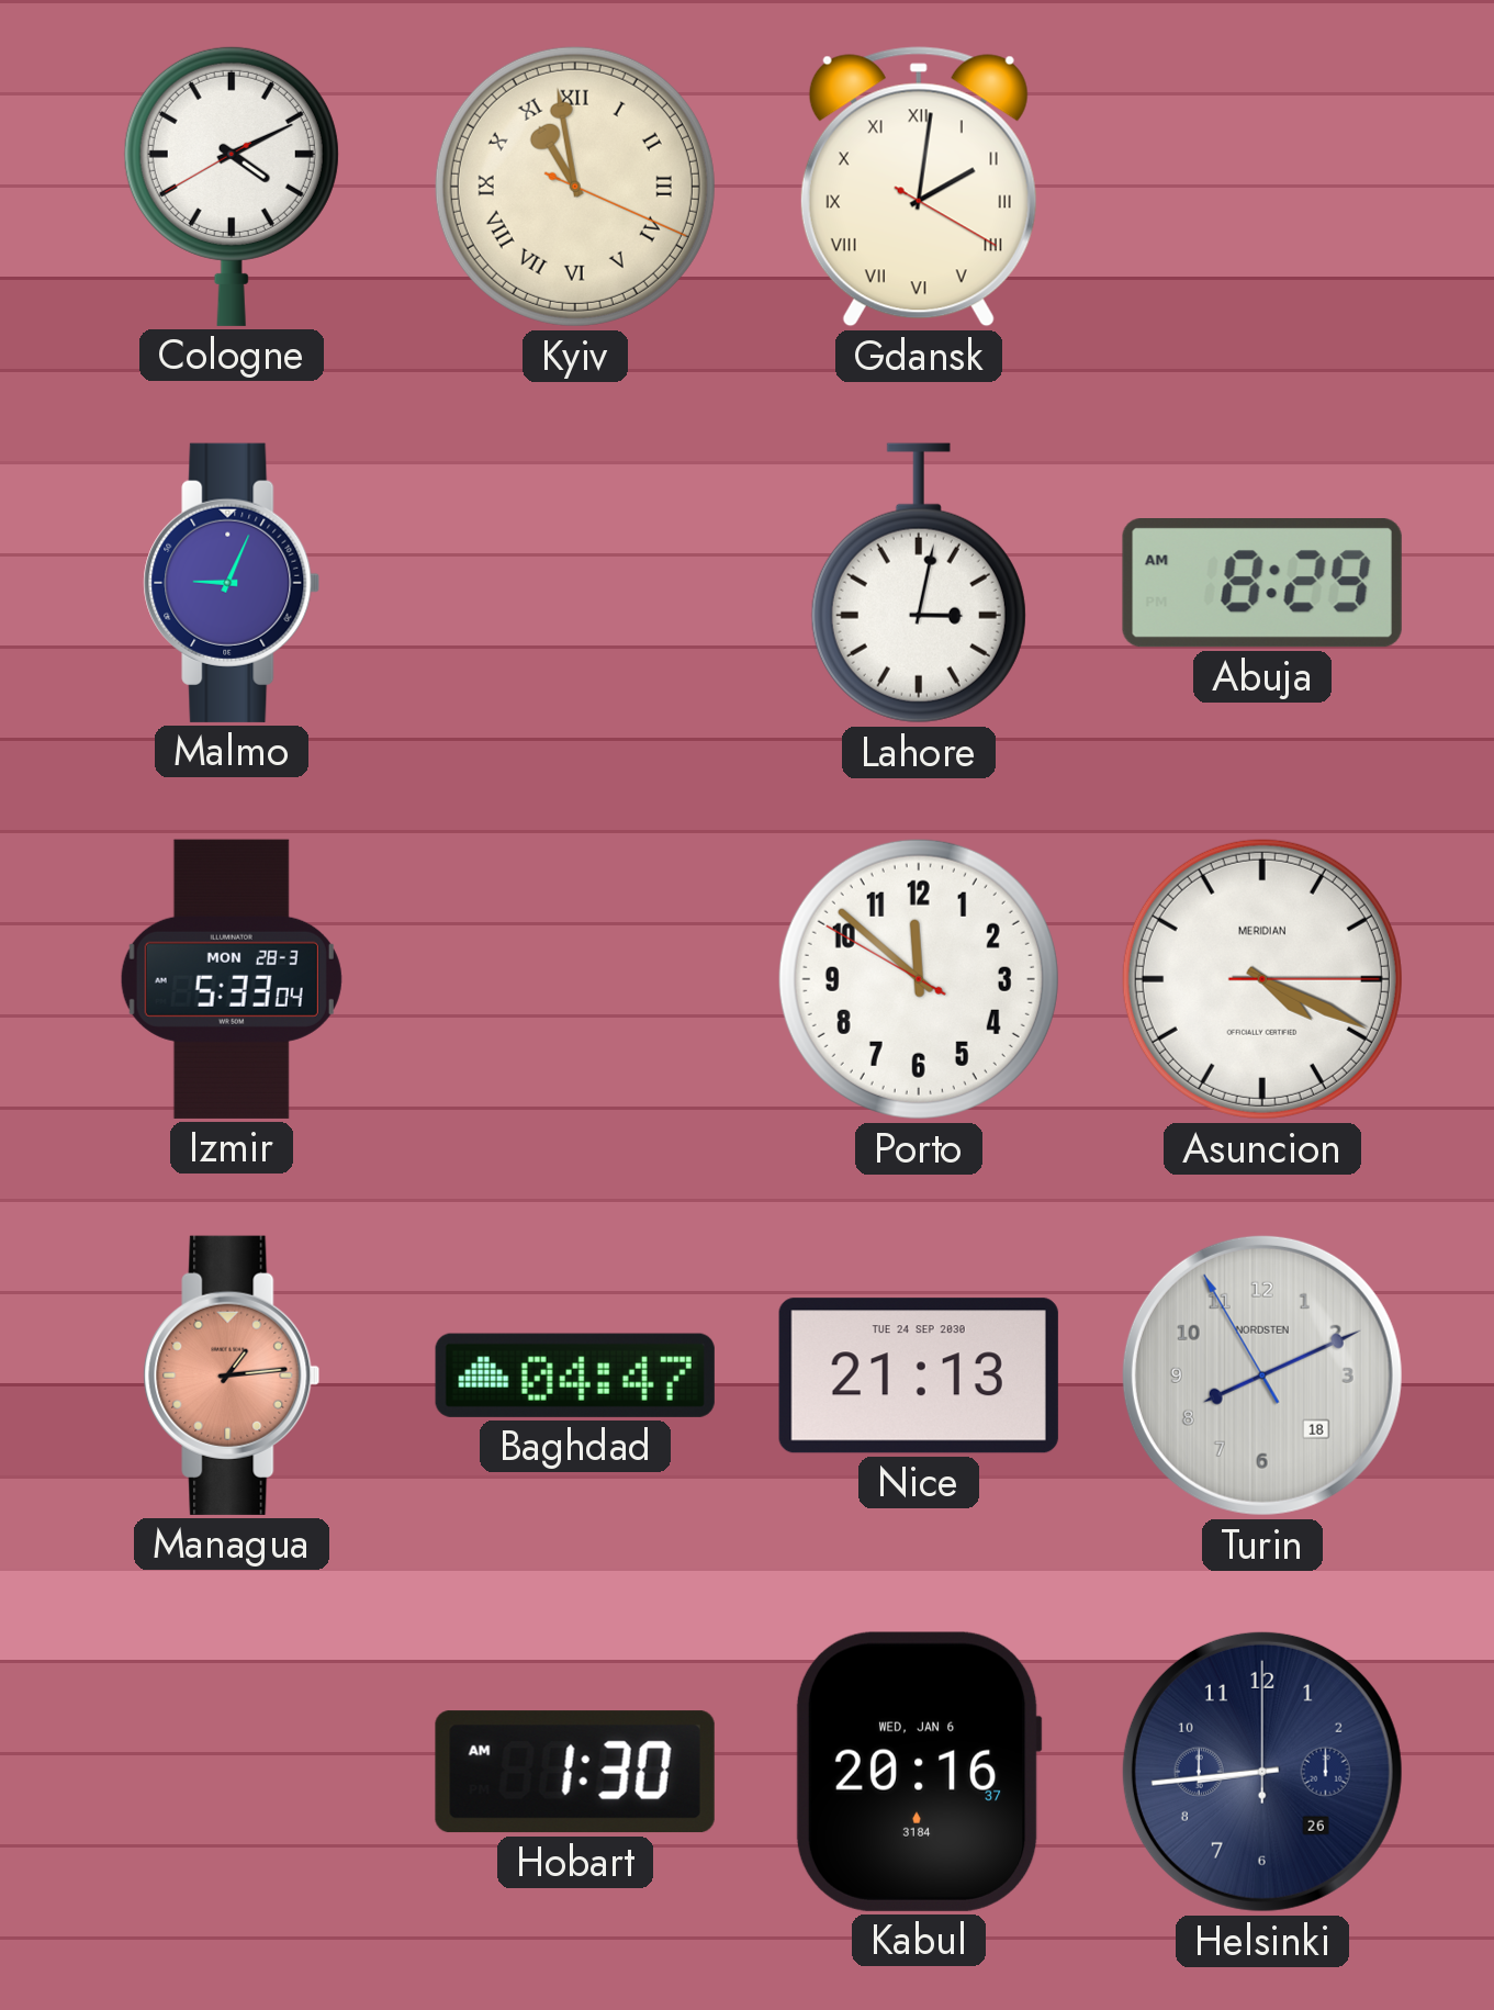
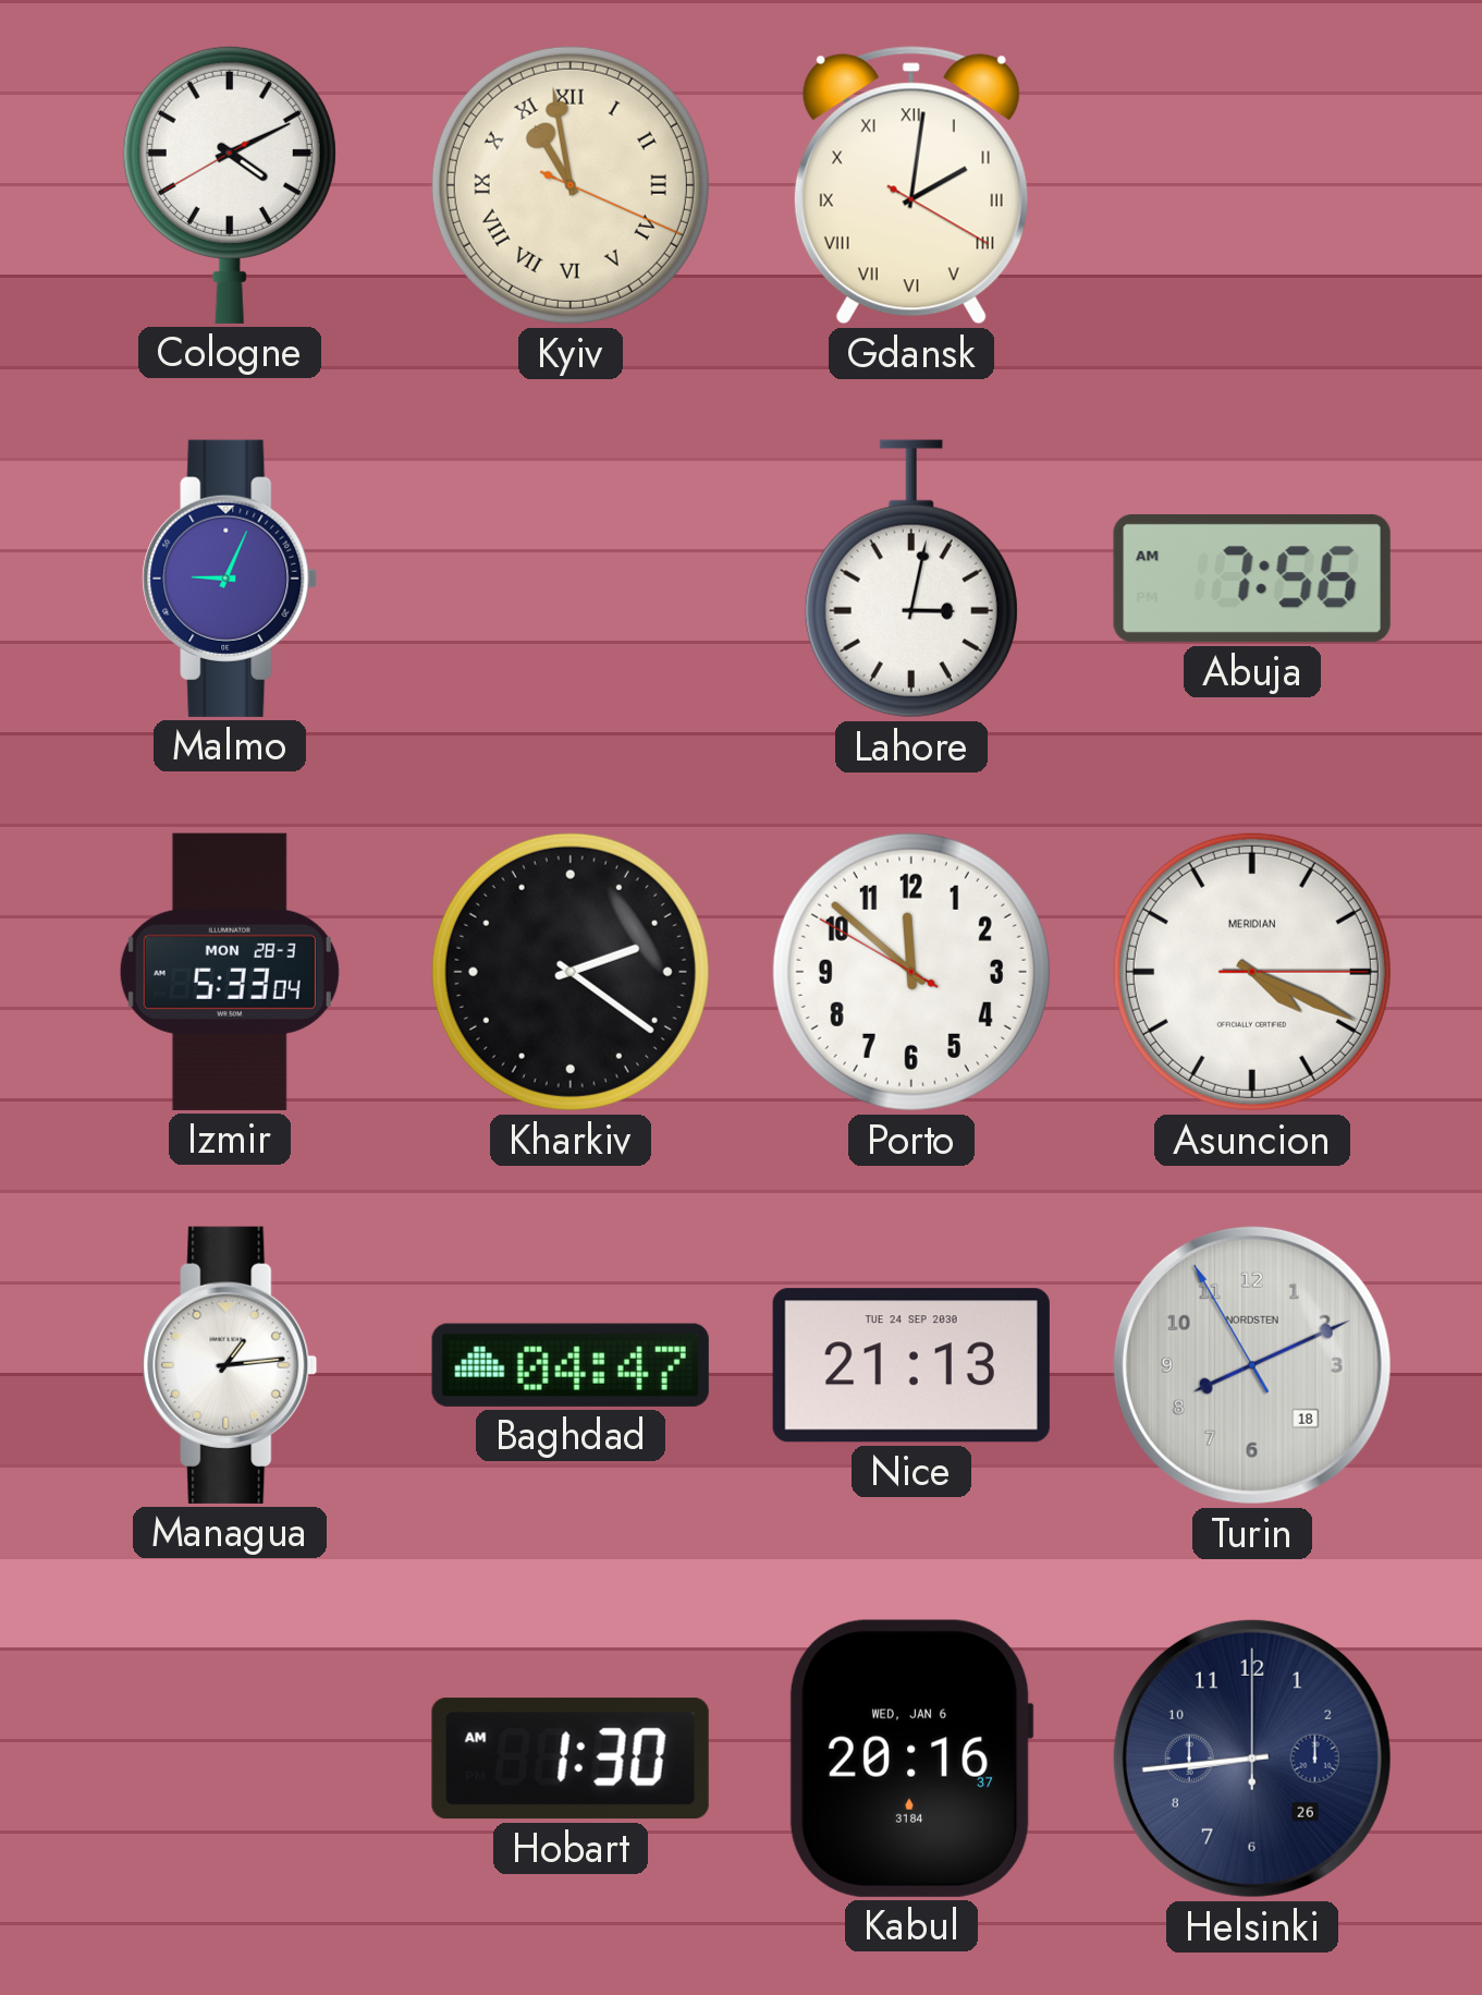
Abuja: 8:29 -> 7:56 (1252, 580)
Kharkiv: none -> 2:21 (571, 972)
Managua dial: salmon -> white (230, 1365)
